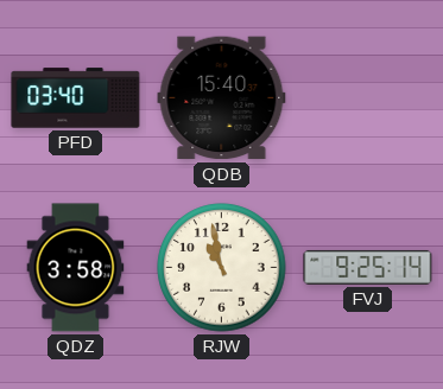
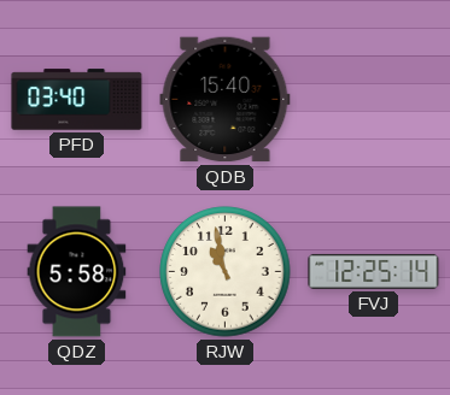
QDZ: 3:58 -> 5:58 (77, 272)
FVJ: 9:25 -> 12:25 (374, 271)
